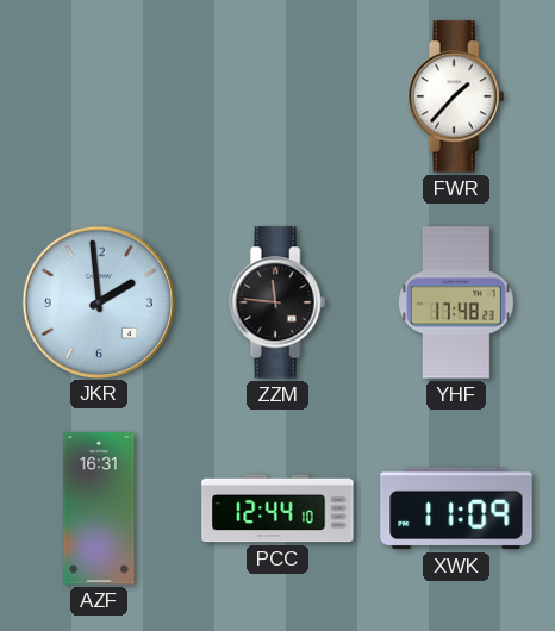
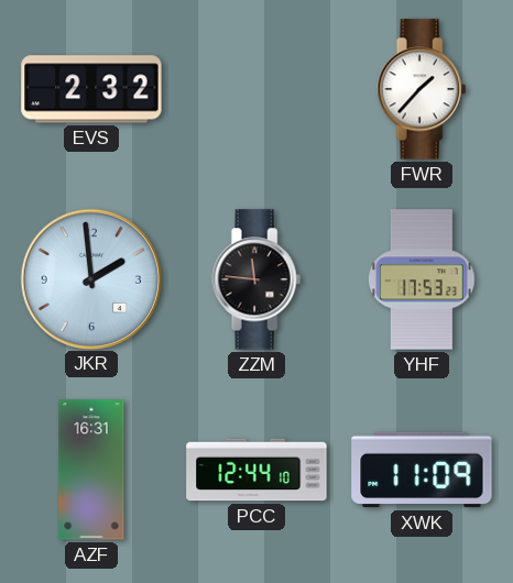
EVS: none -> 2:32 (91, 89)
YHF: 17:48 -> 17:53 (422, 279)
